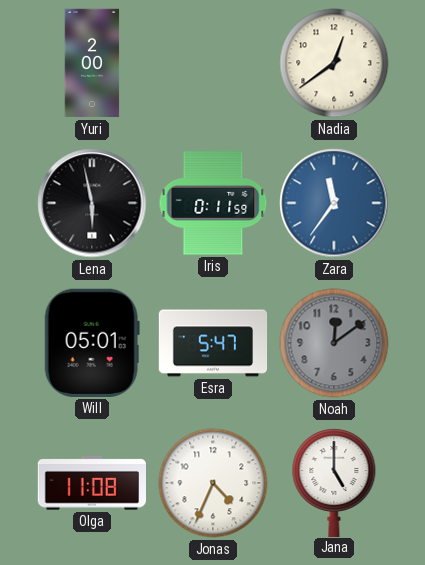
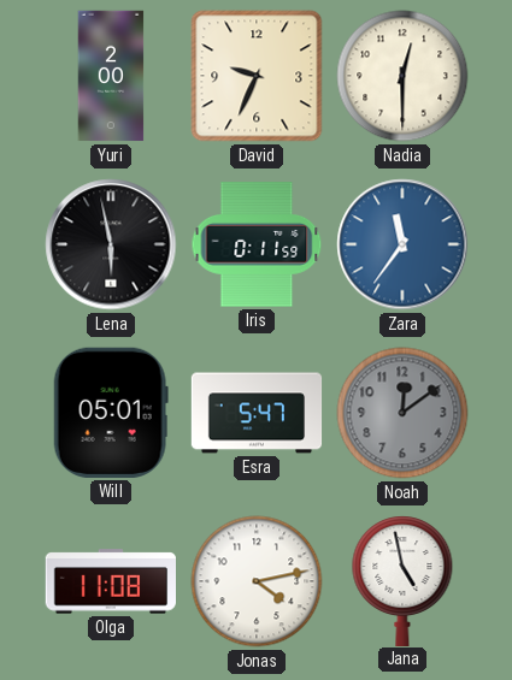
David: none -> 9:34 (257, 76)
Nadia: 12:39 -> 12:30 (402, 76)
Jonas: 4:34 -> 4:13 (257, 581)
Jana: 5:00 -> 4:58 (402, 580)
